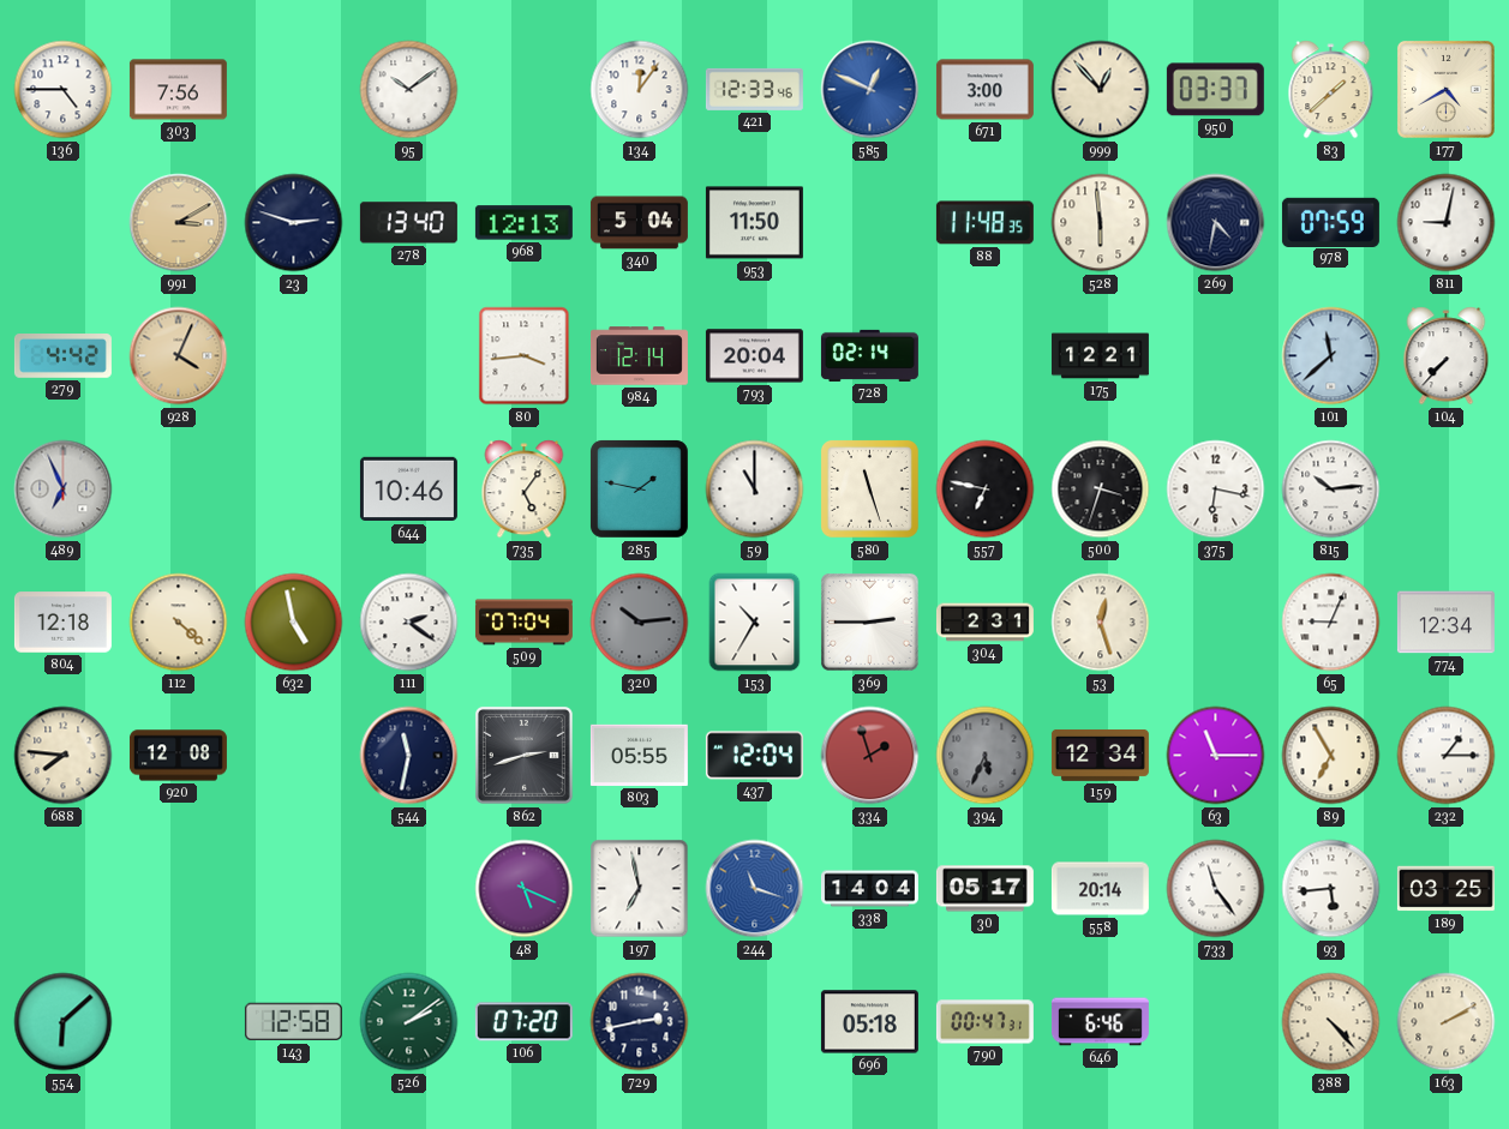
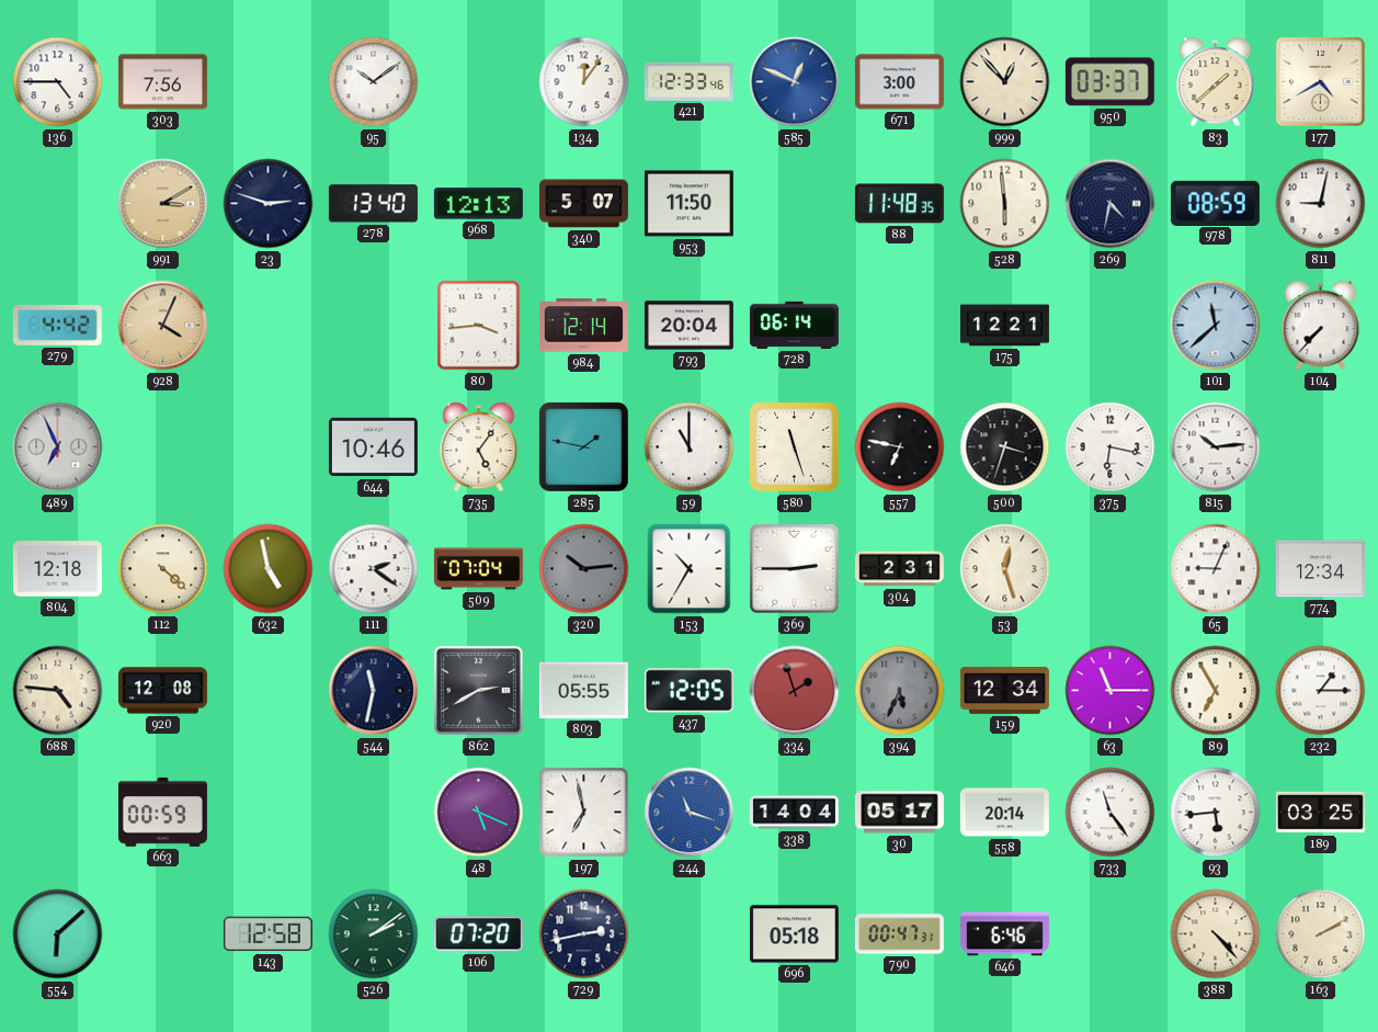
340: 5:04 -> 5:07 (583, 204)
978: 07:59 -> 08:59 (1215, 203)
728: 02:14 -> 06:14 (794, 325)
688: 7:46 -> 4:46 (58, 691)
862: 2:42 -> 2:40 (478, 690)
437: 12:04 -> 12:05 (688, 691)
663: none -> 00:59 (162, 812)
